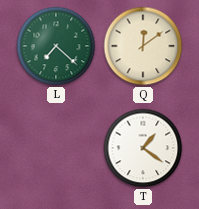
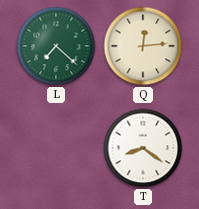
Q: 12:09 -> 12:14 (143, 46)
T: 1:21 -> 8:21 (143, 148)
